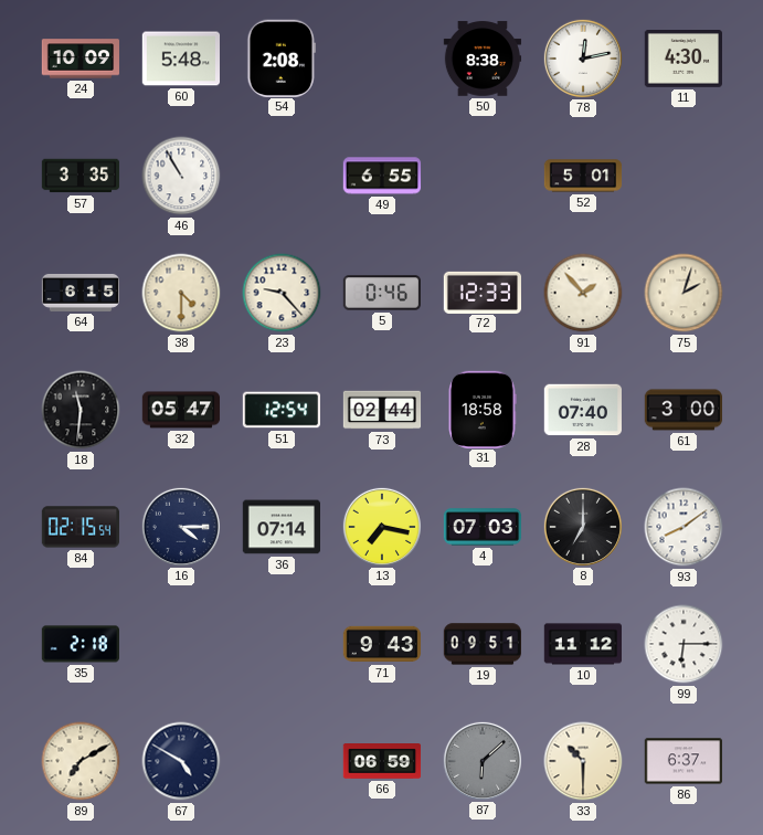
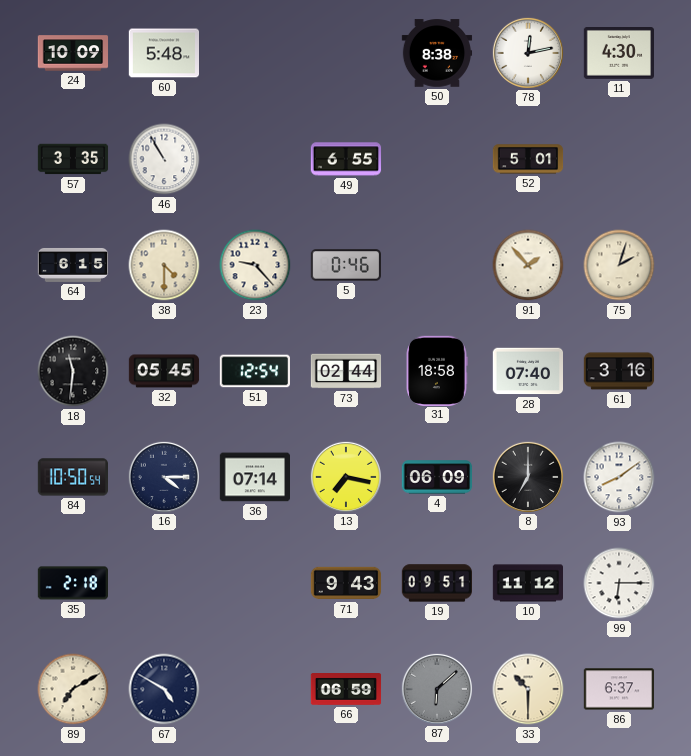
54: 2:08 -> none (282, 57)
72: 12:33 -> none (481, 292)
32: 05:47 -> 05:45 (164, 371)
61: 3:00 -> 3:16 (619, 371)
84: 02:15 -> 10:50 (73, 477)
4: 07:03 -> 06:09 (437, 477)
